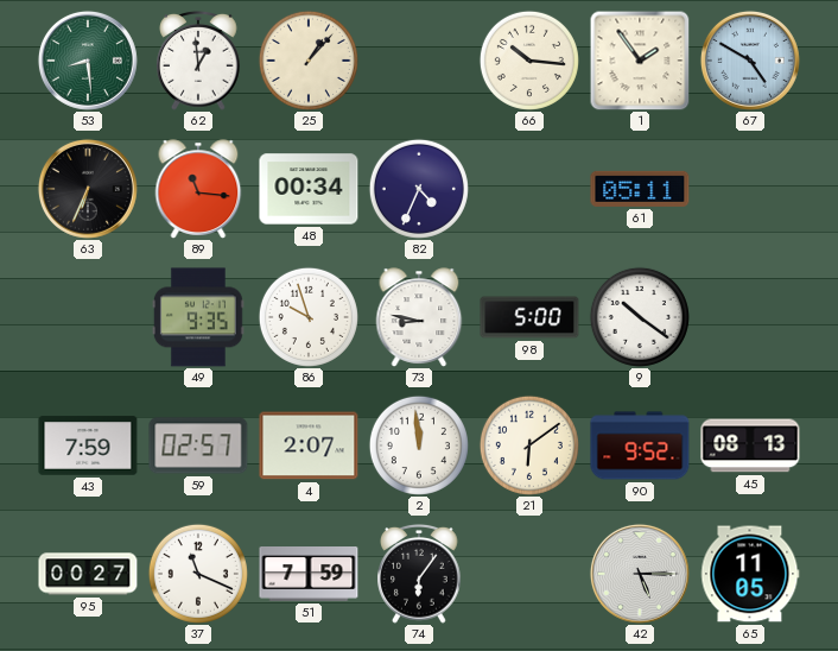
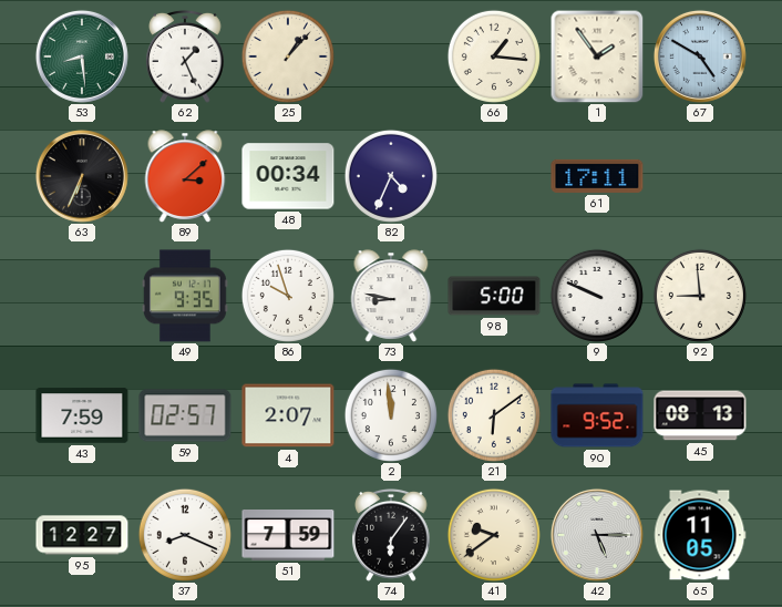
62: 12:59 -> 1:26 (185, 58)
66: 10:16 -> 1:16 (494, 56)
89: 11:16 -> 3:08 (185, 176)
61: 05:11 -> 17:11 (597, 176)
9: 10:21 -> 9:49 (597, 296)
92: none -> 8:59 (700, 296)
95: 00:27 -> 12:27 (82, 535)
37: 11:19 -> 8:19 (185, 535)
41: none -> 9:39 (494, 535)
